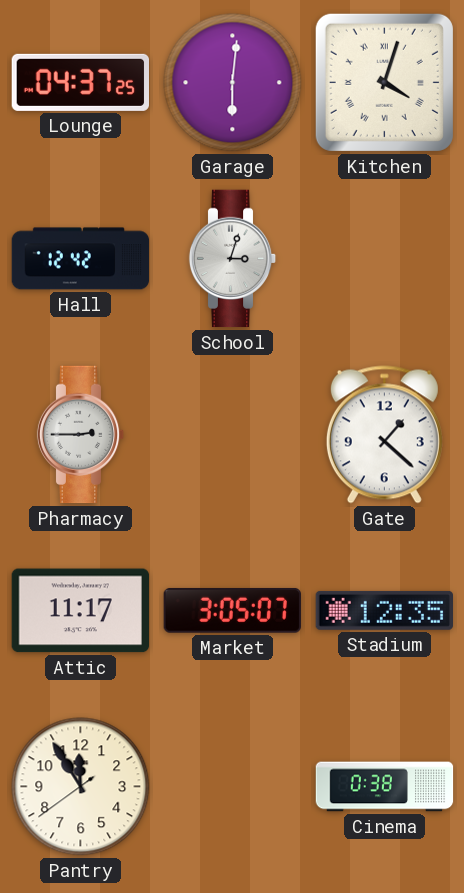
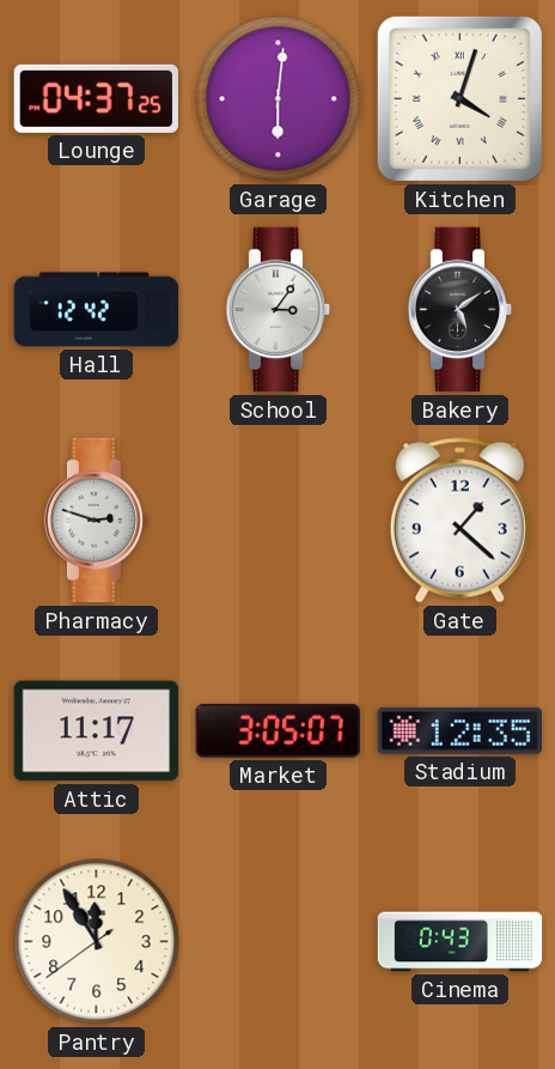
School: 3:03 -> 3:06 (279, 310)
Bakery: none -> 5:09 (461, 310)
Pharmacy: 2:45 -> 2:48 (97, 521)
Cinema: 0:38 -> 0:43 (461, 942)
